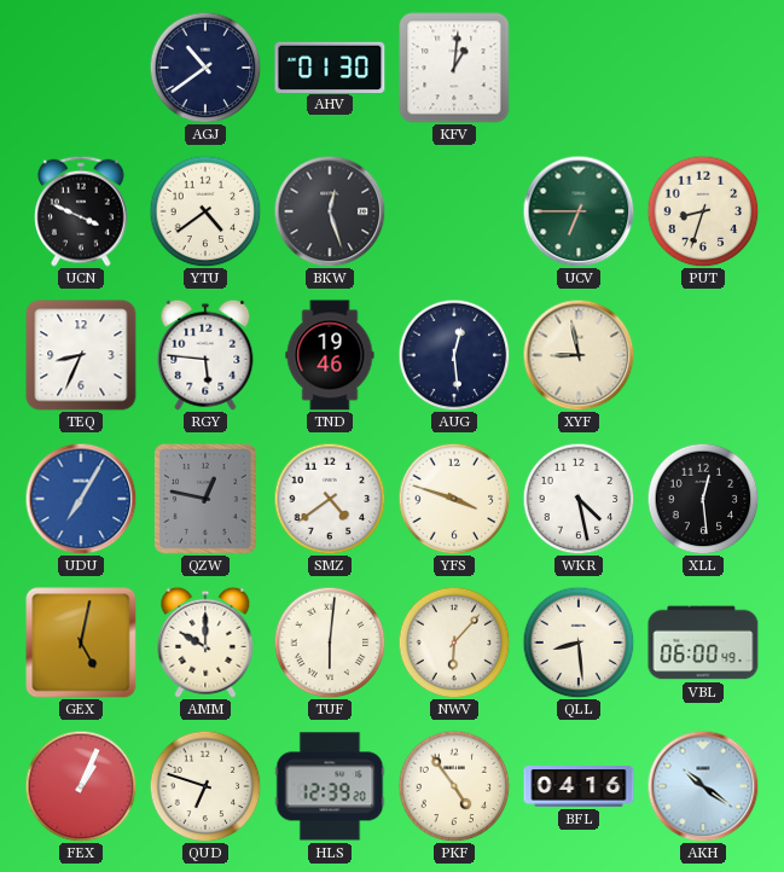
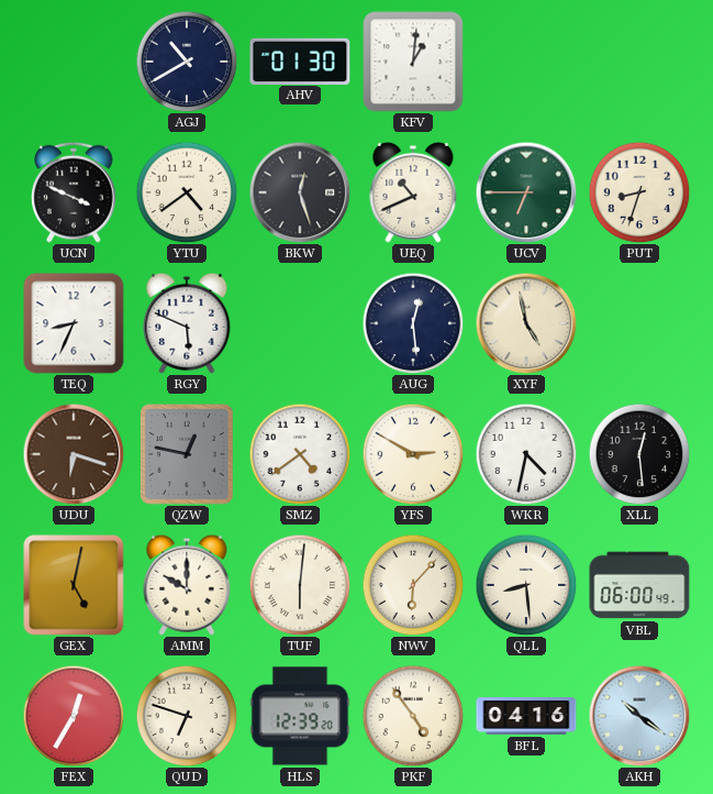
AGJ: 10:39 -> 10:40 (187, 62)
UEQ: none -> 10:41 (413, 192)
RGY: 5:46 -> 5:49 (187, 323)
TND: 19:46 -> none (330, 355)
XYF: 8:58 -> 4:58 (526, 323)
UDU: 7:05 -> 6:18 (74, 454)
UDU dial: blue -> brown (74, 454)
YFS: 3:48 -> 2:50 (413, 454)
WKR: 4:28 -> 4:32 (526, 454)
FEX: 1:04 -> 12:35 (74, 716)
